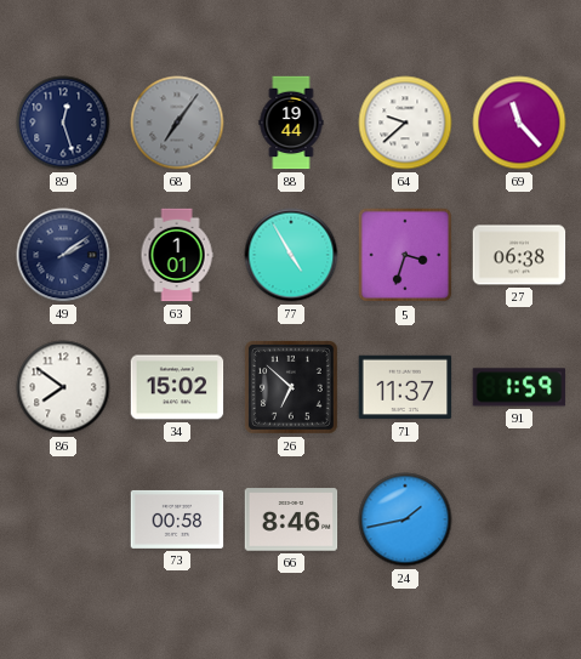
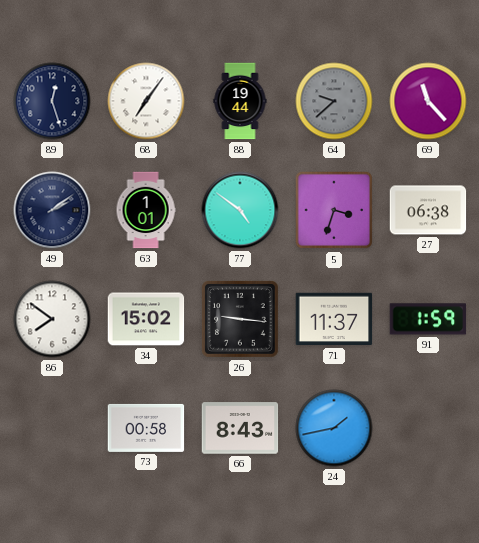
68 dial: grey -> white (146, 101)
64 dial: white -> grey (334, 101)
77: 4:55 -> 4:51 (240, 210)
26: 6:52 -> 9:16 (241, 320)
66: 8:46 -> 8:43 (240, 428)
